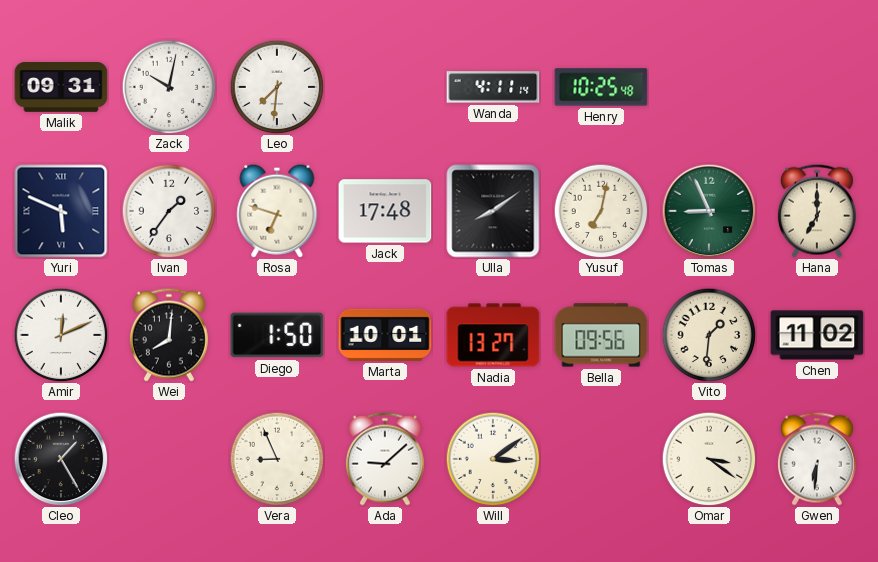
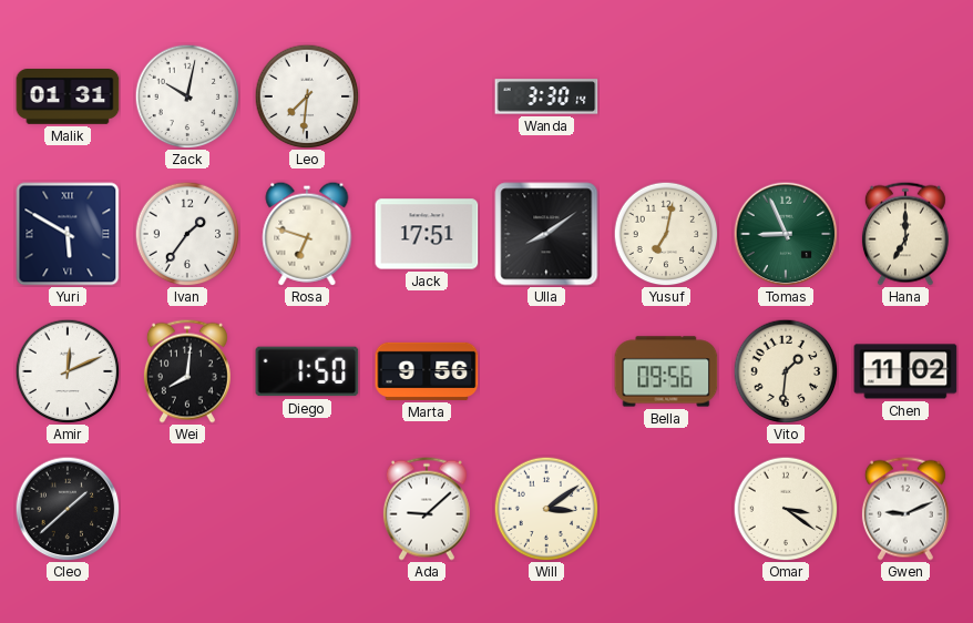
Malik: 09:31 -> 01:31 (68, 96)
Wanda: 4:11 -> 3:30 (546, 96)
Henry: 10:25 -> none (601, 87)
Yuri: 5:49 -> 5:50 (68, 234)
Jack: 17:48 -> 17:51 (427, 234)
Marta: 10:01 -> 9:56 (427, 371)
Nadia: 13:27 -> none (493, 335)
Cleo: 1:25 -> 1:38 (68, 509)
Vera: 8:56 -> none (277, 459)
Gwen: 6:31 -> 9:11 (905, 509)
